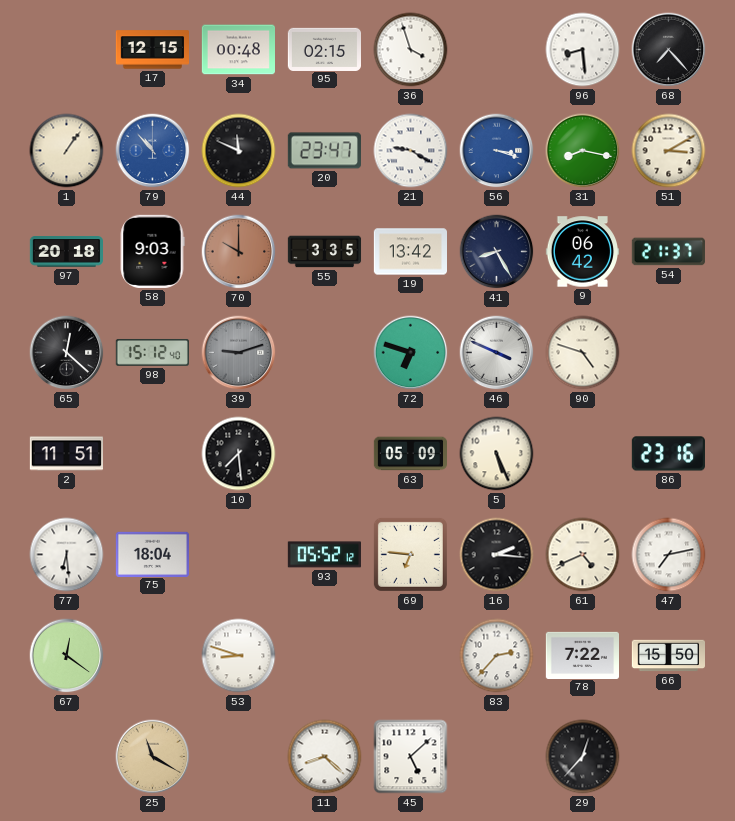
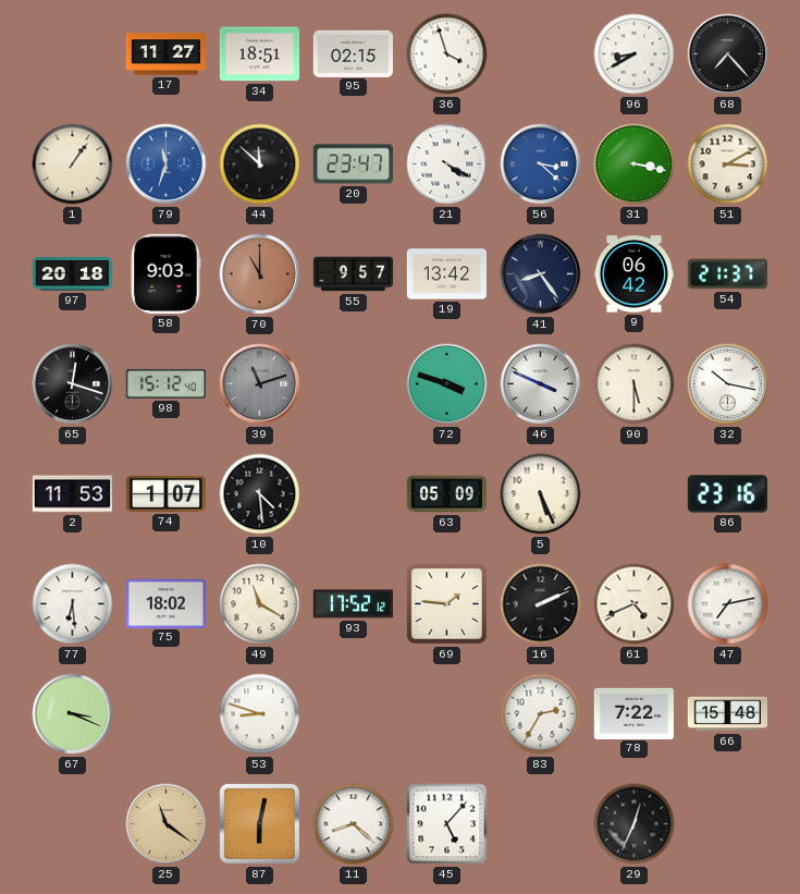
17: 12:15 -> 11:27 (165, 54)
34: 00:48 -> 18:51 (259, 54)
96: 8:29 -> 8:40 (635, 54)
79: 10:53 -> 11:33 (167, 164)
44: 11:49 -> 11:52 (260, 164)
21: 9:20 -> 4:20 (447, 164)
56: 3:18 -> 3:22 (541, 164)
31: 8:17 -> 3:17 (635, 164)
70: 10:00 -> 11:00 (260, 274)
55: 3:35 -> 9:57 (354, 274)
41: 8:25 -> 8:24 (541, 274)
65: 12:22 -> 12:18 (73, 384)
39: 9:12 -> 11:12 (260, 384)
72: 6:48 -> 3:48 (447, 384)
90: 4:48 -> 5:30 (635, 384)
32: none -> 10:17 (728, 384)
2: 11:51 -> 11:53 (72, 494)
74: none -> 1:07 (165, 493)
10: 7:29 -> 4:29 (260, 494)
75: 18:04 -> 18:02 (165, 603)
49: none -> 11:20 (260, 604)
93: 05:52 -> 17:52 (353, 604)
69: 6:46 -> 1:46 (446, 603)
16: 2:16 -> 2:11 (541, 604)
67: 12:21 -> 3:19 (73, 714)
83: 2:37 -> 2:35 (541, 714)
66: 15:50 -> 15:48 (727, 714)
25: 11:20 -> 11:21 (167, 824)
87: none -> 6:02 (259, 823)
45: 5:08 -> 5:07 (447, 824)
29: 12:37 -> 12:34 (635, 824)
